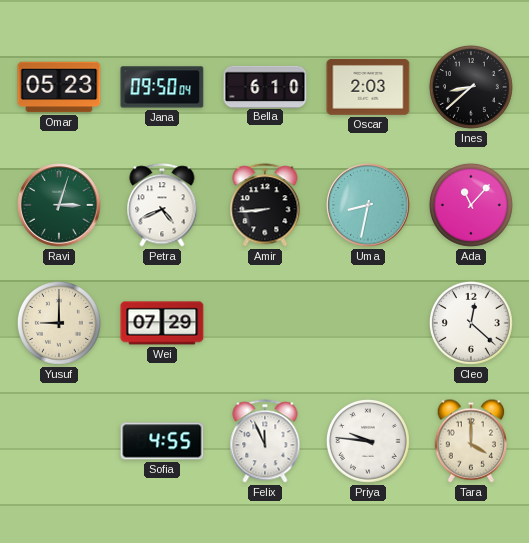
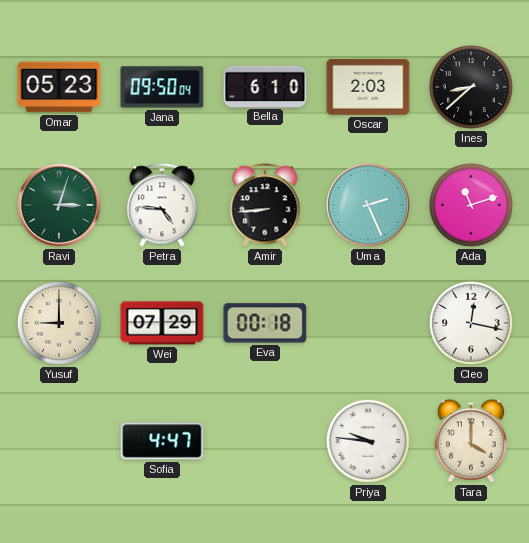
Petra: 4:41 -> 4:46 (162, 205)
Uma: 8:32 -> 2:26 (368, 205)
Ada: 11:07 -> 11:12 (471, 205)
Eva: none -> 00:18 (265, 323)
Cleo: 12:22 -> 12:17 (471, 323)
Sofia: 4:55 -> 4:47 (162, 441)
Felix: 11:56 -> none (265, 441)
